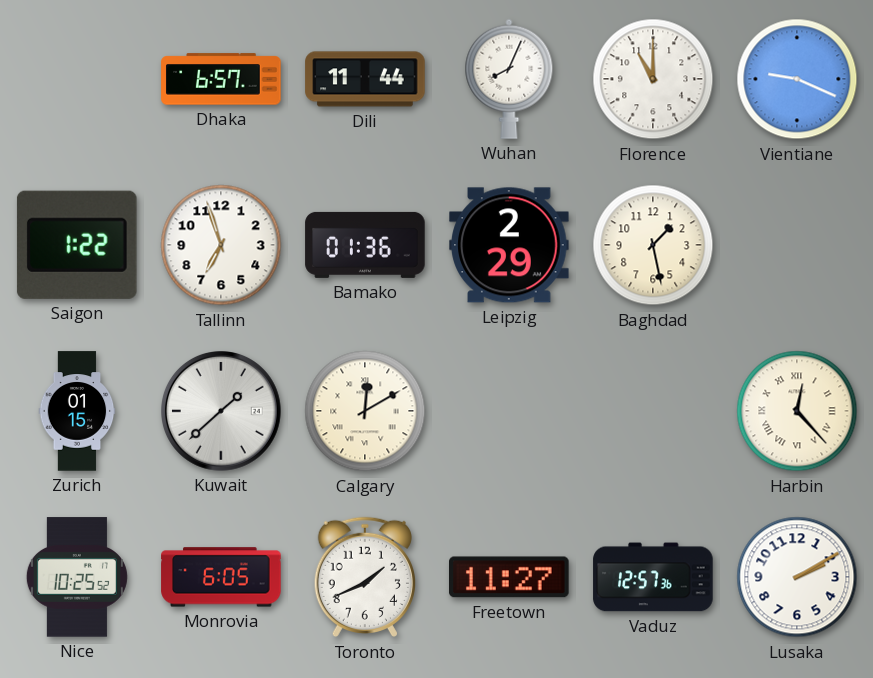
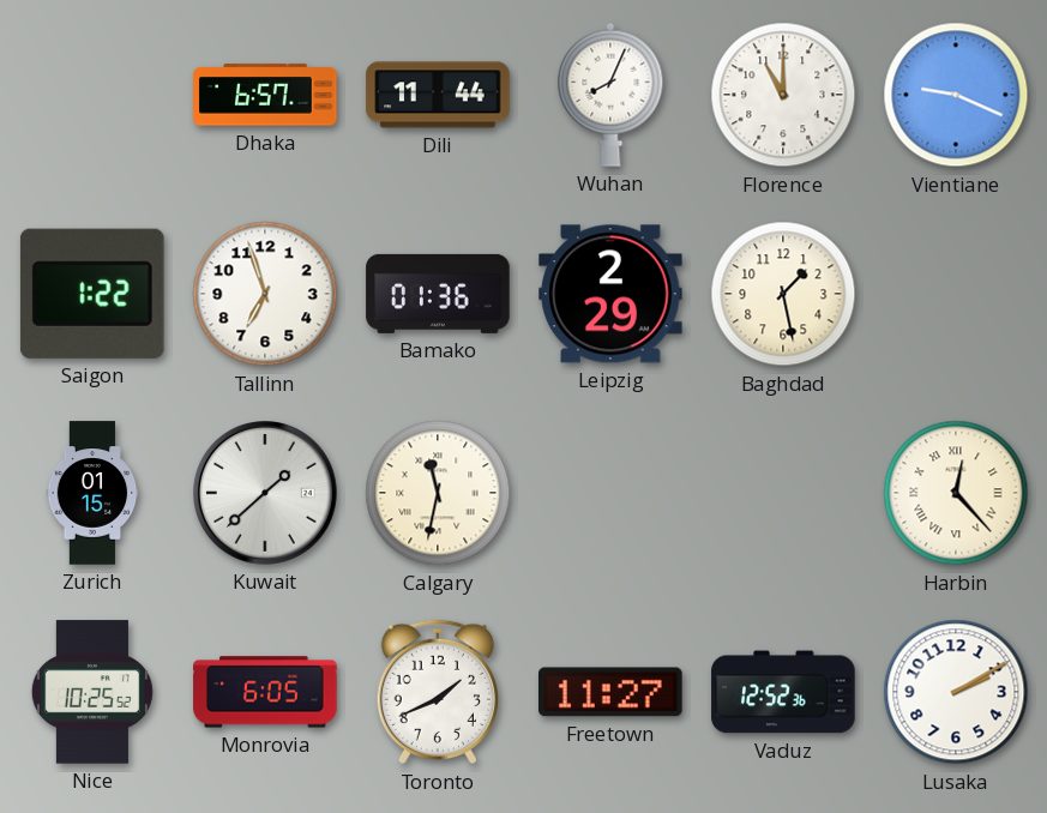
Calgary: 12:10 -> 11:32 (438, 493)
Vaduz: 12:57 -> 12:52 (783, 692)
